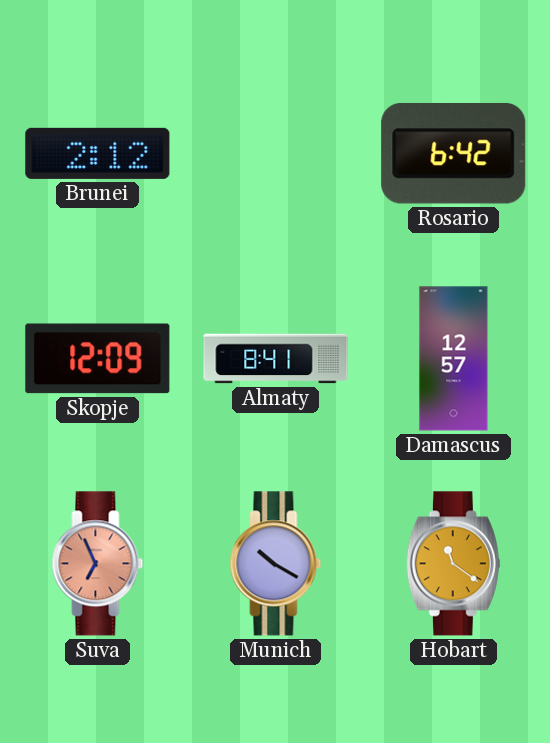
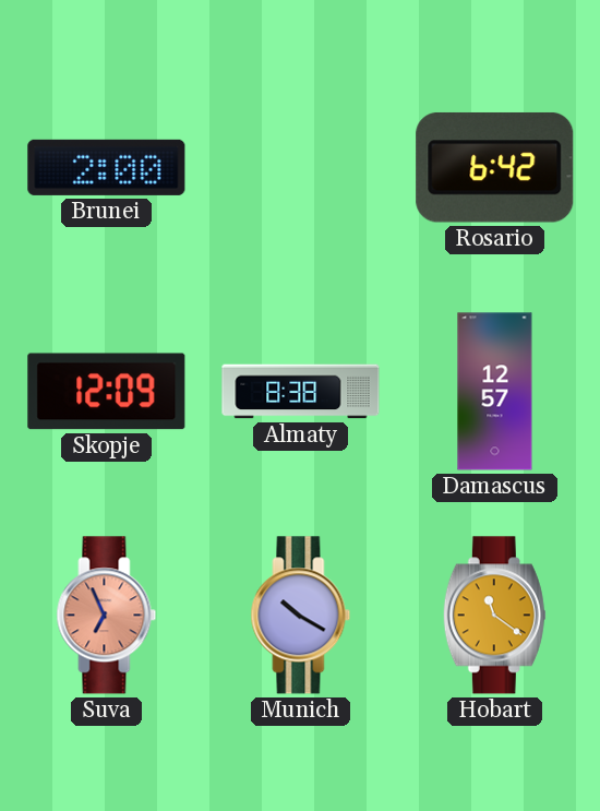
Brunei: 2:12 -> 2:00 (107, 167)
Almaty: 8:41 -> 8:38 (301, 392)
